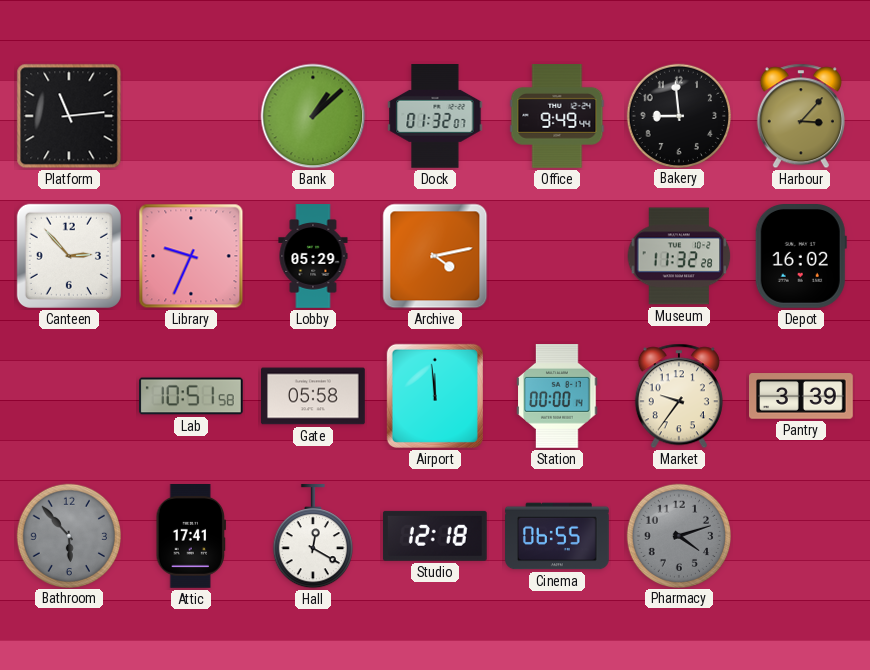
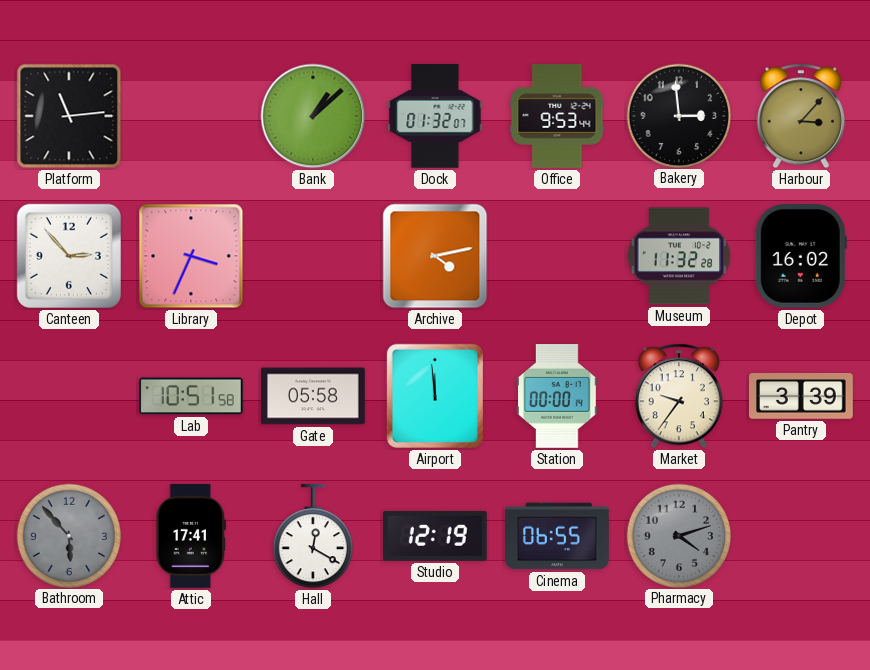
Office: 9:49 -> 9:53 (557, 117)
Bakery: 8:59 -> 2:59 (678, 115)
Library: 9:34 -> 3:34 (191, 256)
Lobby: 05:29 -> none (313, 256)
Studio: 12:18 -> 12:19 (435, 536)
